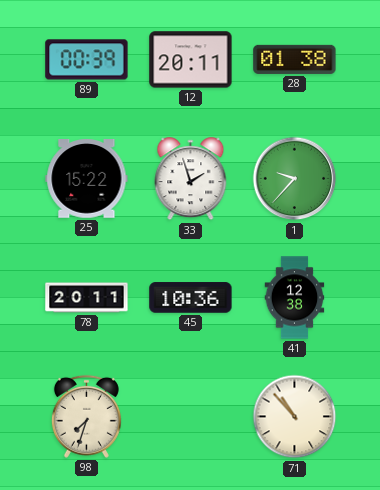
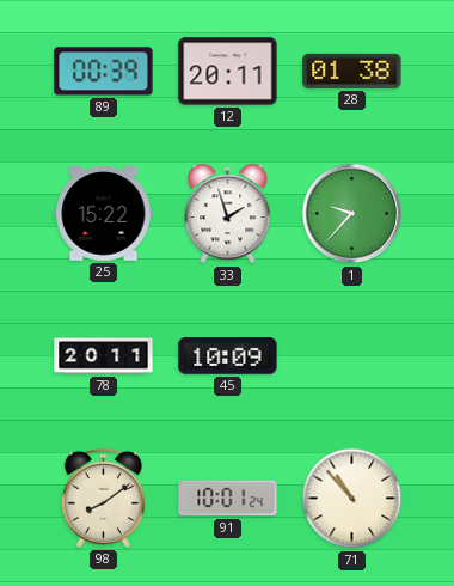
45: 10:36 -> 10:09 (228, 356)
41: 12:38 -> none (295, 298)
98: 7:33 -> 8:09 (103, 498)
91: none -> 10:01 (228, 499)
